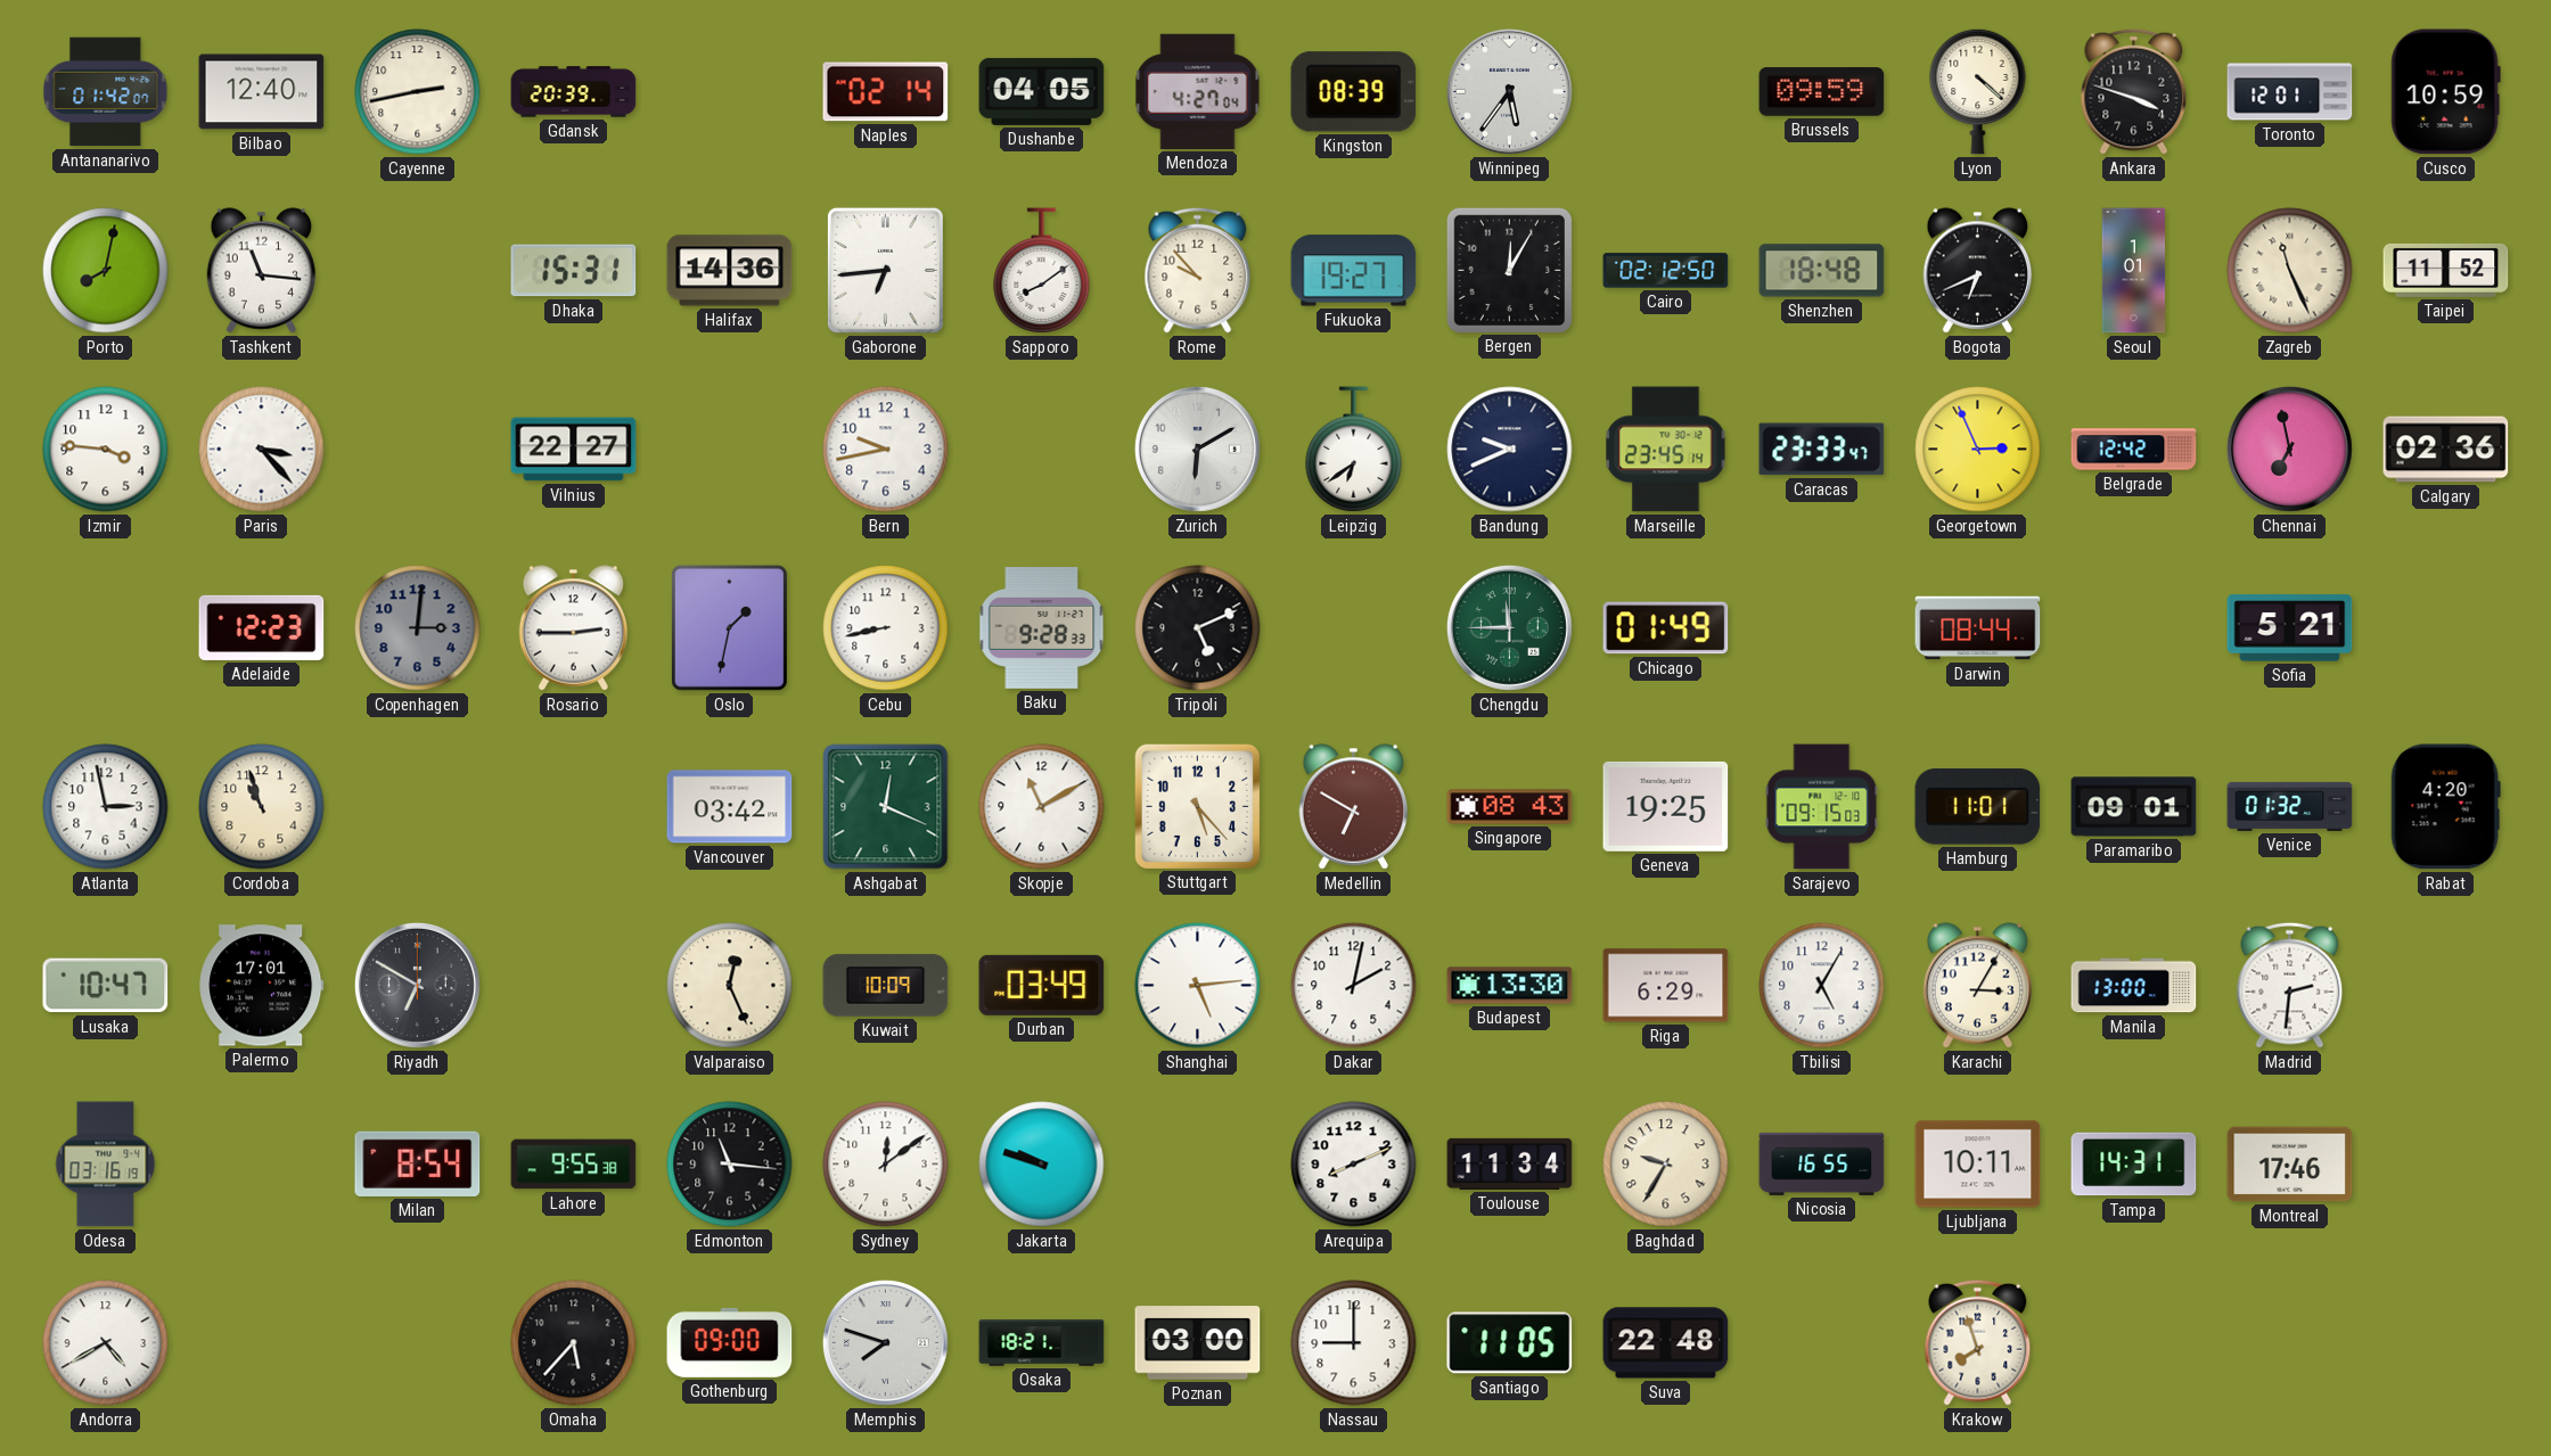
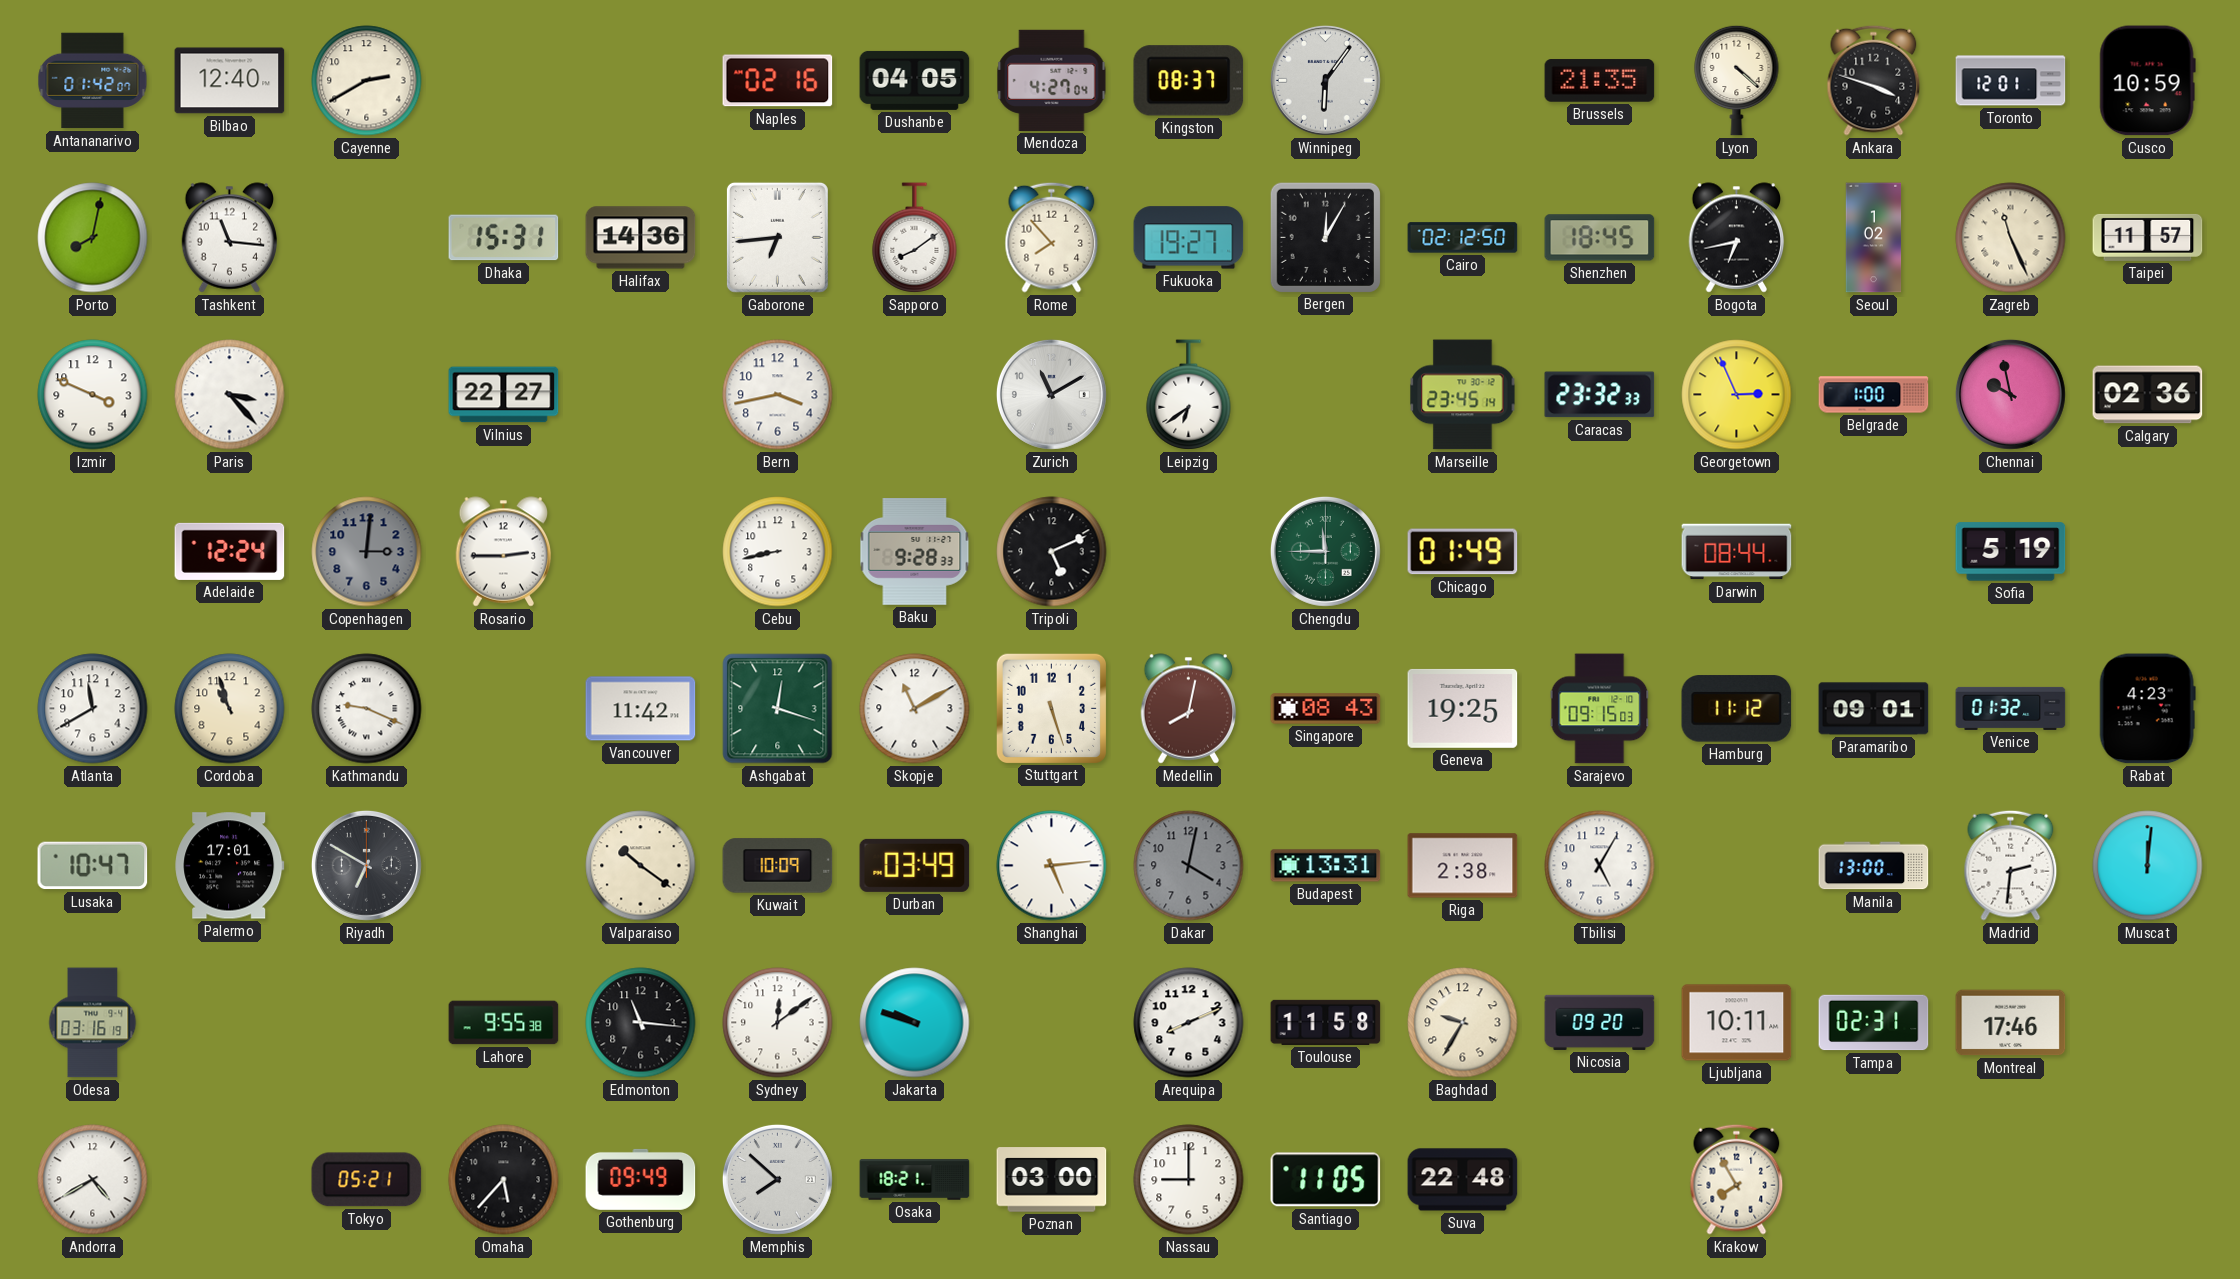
Cayenne: 2:43 -> 2:40 (367, 81)
Gdansk: 20:39 -> none (574, 92)
Naples: 02:14 -> 02:16 (778, 81)
Kingston: 08:39 -> 08:37 (1189, 81)
Winnipeg: 5:36 -> 6:06 (1325, 80)
Brussels: 09:59 -> 21:35 (1600, 81)
Rome: 9:53 -> 7:53 (1052, 237)
Shenzhen: 18:48 -> 18:45 (1600, 238)
Bogota: 6:41 -> 6:43 (1737, 238)
Seoul: 1:01 -> 1:02 (1874, 238)
Taipei: 11:52 -> 11:57 (2148, 237)
Izmir: 3:46 -> 3:49 (93, 395)
Bern: 9:43 -> 3:43 (778, 395)
Zurich: 6:10 -> 11:10 (1051, 394)
Bandung: 9:41 -> none (1510, 450)
Caracas: 23:33 -> 23:32 (1600, 395)
Belgrade: 12:42 -> 1:00 (1874, 395)
Chennai: 6:58 -> 9:58 (2010, 394)
Adelaide: 12:23 -> 12:24 (230, 551)
Oslo: 1:32 -> none (729, 627)
Sofia: 5:21 -> 5:19 (2011, 552)
Atlanta: 2:58 -> 11:40 (93, 709)
Kathmandu: none -> 9:19 (367, 709)
Vancouver: 03:42 -> 11:42 (641, 709)
Ashgabat: 12:19 -> 12:18 (778, 709)
Stuttgart: 5:23 -> 5:27 (1051, 708)
Medellin: 6:50 -> 8:02 (1189, 709)
Hamburg: 11:01 -> 11:12 (1737, 709)
Rabat: 4:20 -> 4:23 (2147, 709)
Valparaiso: 12:26 -> 10:21 (641, 866)
Dakar: 2:02 -> 4:02 (1189, 866)
Dakar dial: white -> grey (1189, 866)
Budapest: 13:30 -> 13:31 (1326, 866)
Riga: 6:29 -> 2:38 (1463, 866)
Karachi: 3:05 -> none (1978, 986)
Muscat: none -> 12:01 (2148, 866)
Milan: 8:54 -> none (418, 1163)
Toulouse: 11:34 -> 11:58 (1326, 1022)
Nicosia: 16:55 -> 09:20 (1600, 1022)
Tampa: 14:31 -> 02:31 (1874, 1023)
Tokyo: none -> 05:21 (367, 1180)
Gothenburg: 09:00 -> 09:49 (641, 1179)
Memphis: 7:48 -> 7:52 (777, 1179)
Krakow: 7:57 -> 7:55 (1737, 1179)
